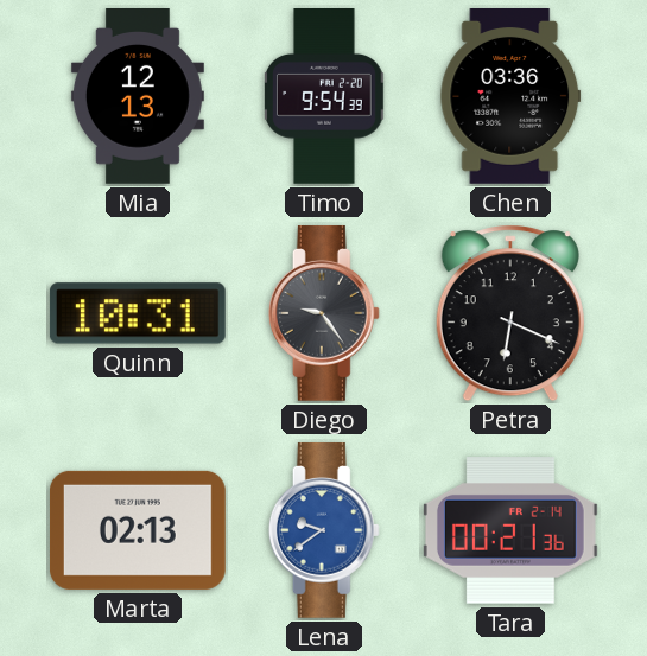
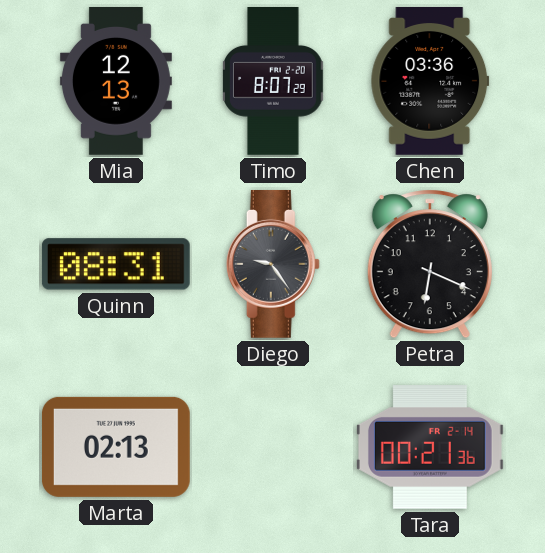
Timo: 9:54 -> 8:07 (274, 82)
Quinn: 10:31 -> 08:31 (116, 264)
Lena: 9:39 -> none (324, 530)
